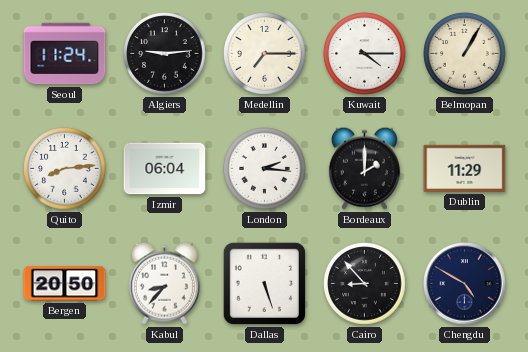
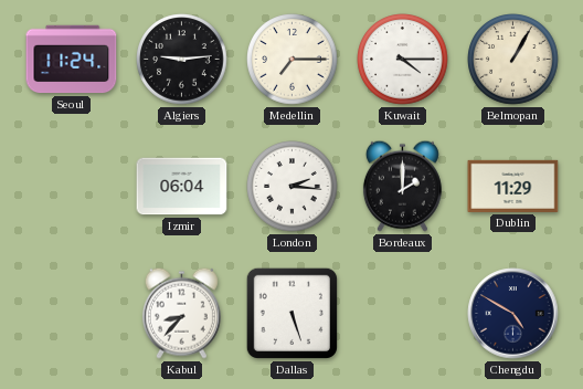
Quito: 8:14 -> none (65, 169)
Bergen: 20:50 -> none (65, 284)
Cairo: 8:53 -> none (365, 284)
